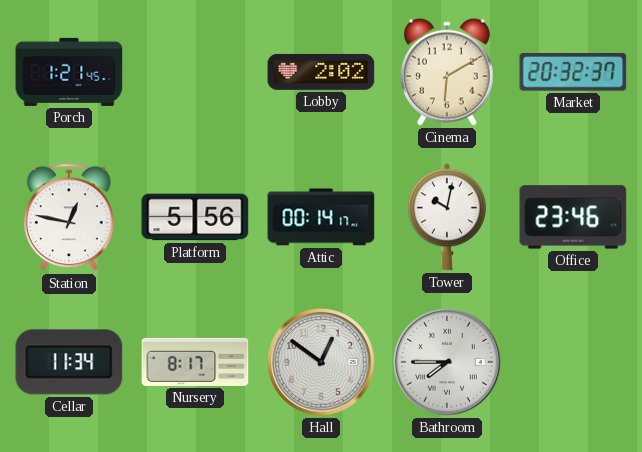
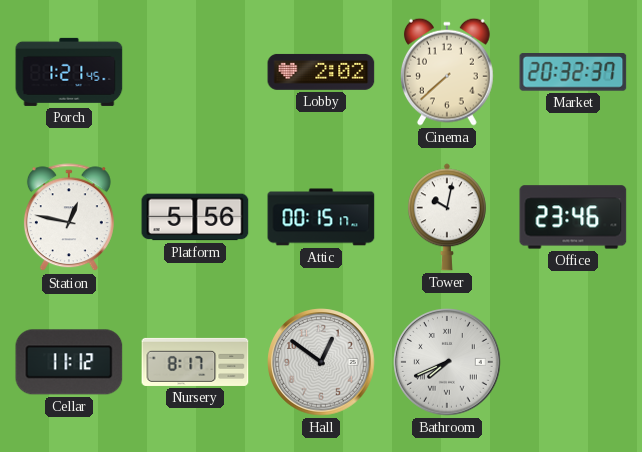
Cinema: 6:10 -> 7:38 (447, 72)
Attic: 00:14 -> 00:15 (321, 217)
Cellar: 11:34 -> 11:12 (69, 362)
Bathroom: 7:45 -> 7:41 (447, 362)
